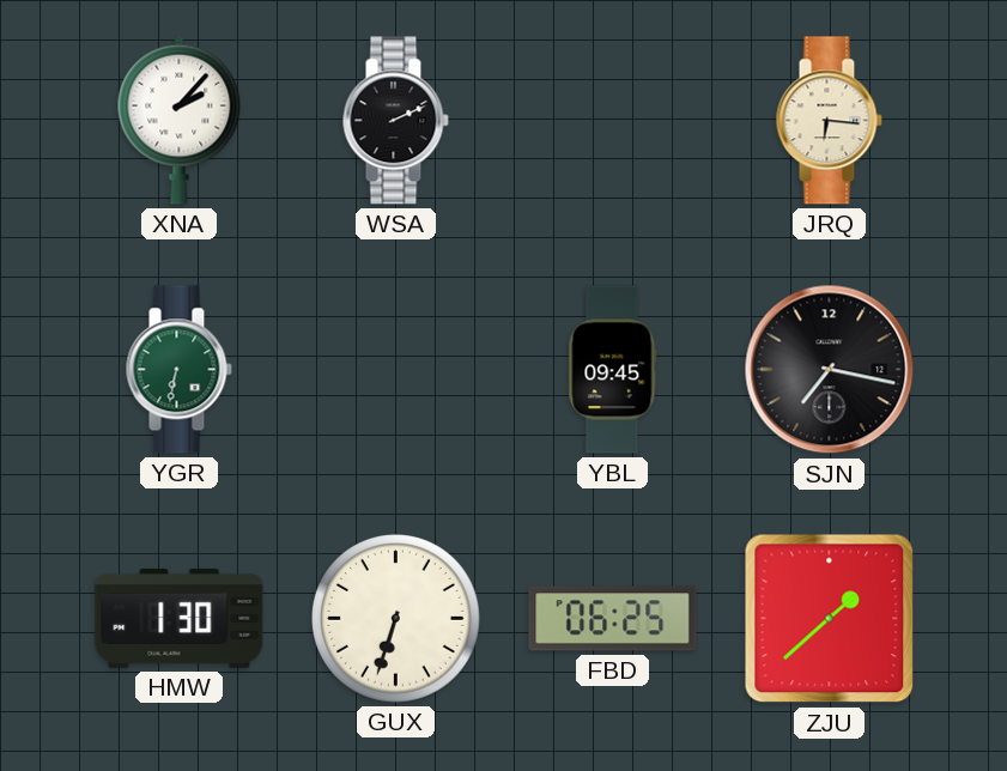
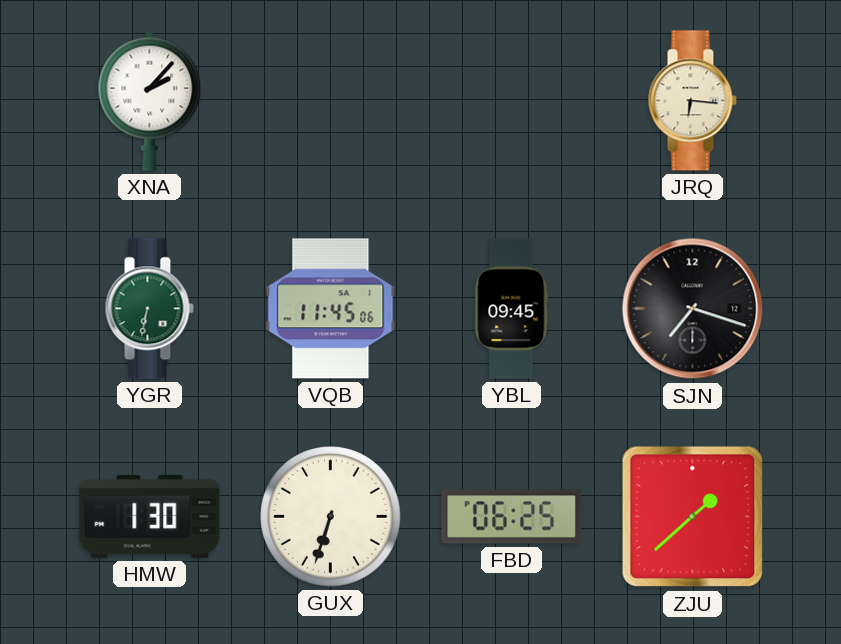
WSA: 2:11 -> none (395, 121)
VQB: none -> 11:45 (331, 309)
SJN: 7:17 -> 7:18 (693, 309)
